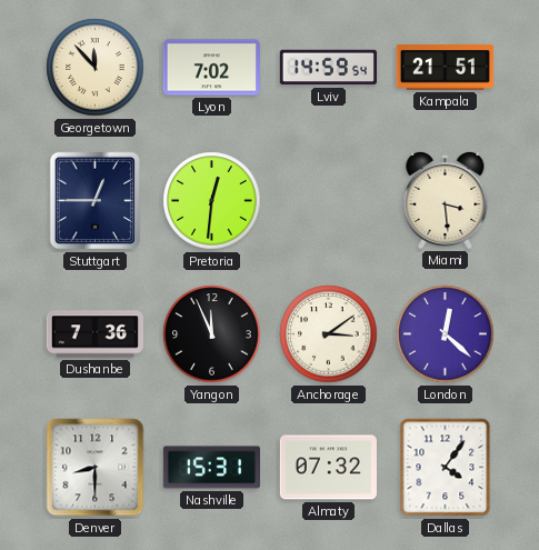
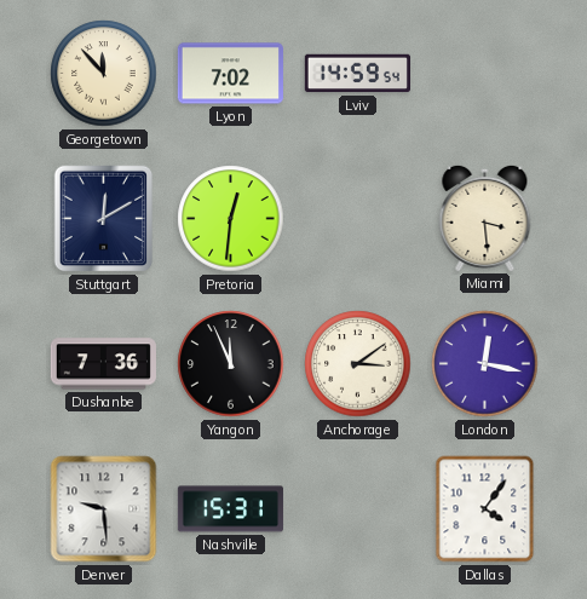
Kampala: 21:51 -> none (445, 68)
Stuttgart: 12:45 -> 12:10 (104, 219)
London: 12:22 -> 12:17 (485, 364)
Denver: 8:30 -> 9:29 (104, 509)
Almaty: 07:32 -> none (328, 468)
